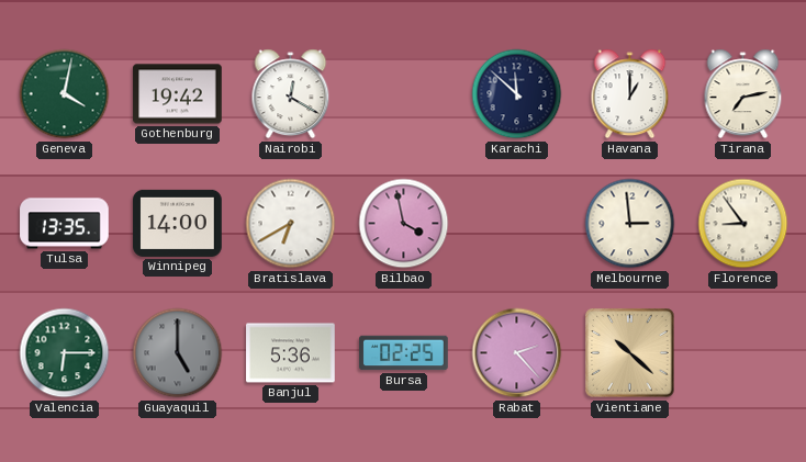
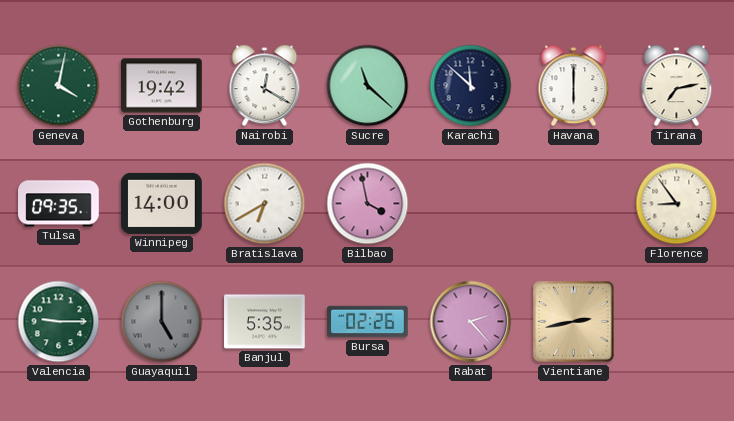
Sucre: none -> 11:22 (368, 86)
Havana: 1:00 -> 6:00 (574, 86)
Tulsa: 13:35 -> 09:35 (59, 204)
Melbourne: 2:59 -> none (630, 224)
Valencia: 6:15 -> 9:15 (59, 322)
Banjul: 5:36 -> 5:35 (265, 322)
Bursa: 02:25 -> 02:26 (368, 322)
Vientiane: 10:22 -> 2:43 (574, 322)
